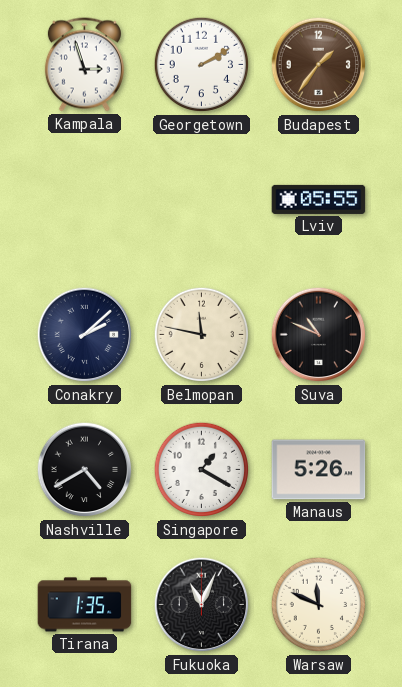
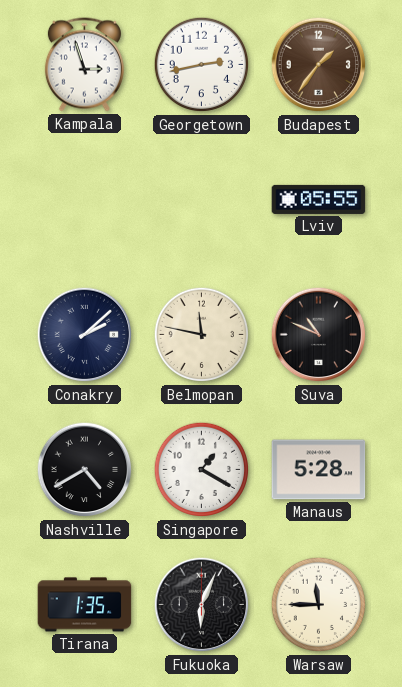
Georgetown: 2:10 -> 2:43 (202, 65)
Manaus: 5:26 -> 5:28 (319, 470)
Fukuoka: 11:04 -> 6:04 (202, 605)
Warsaw: 11:49 -> 11:45 (319, 605)
